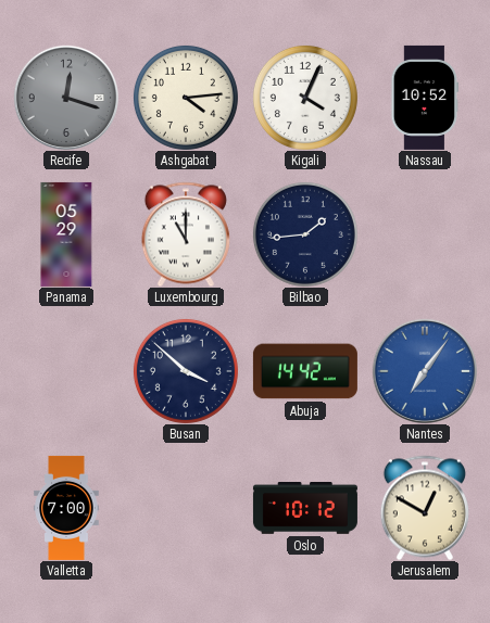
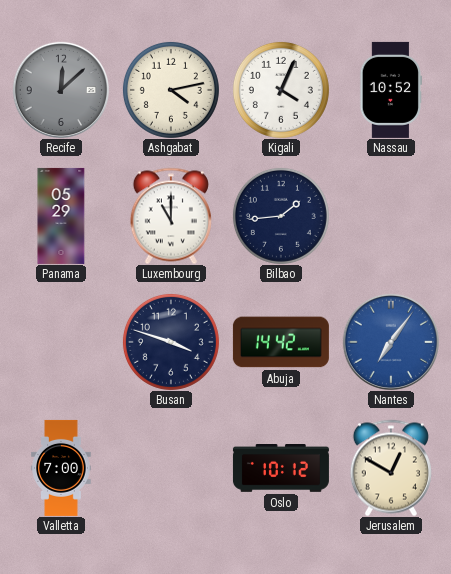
Recife: 12:18 -> 12:08 (61, 90)
Ashgabat: 4:14 -> 4:13 (171, 90)
Busan: 3:52 -> 3:48 (171, 342)
